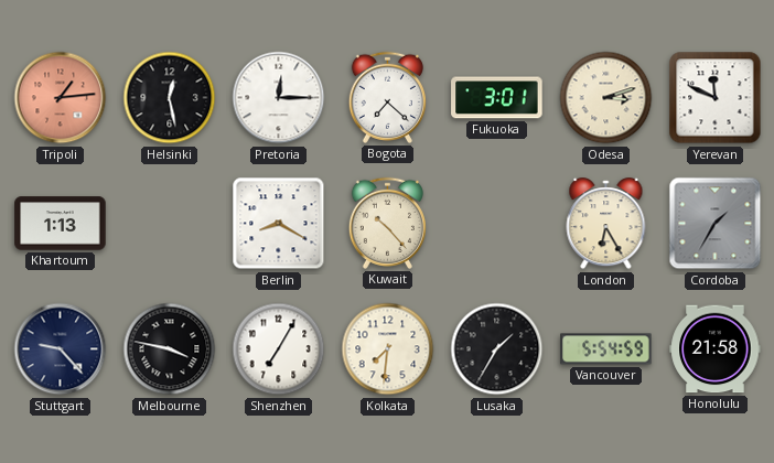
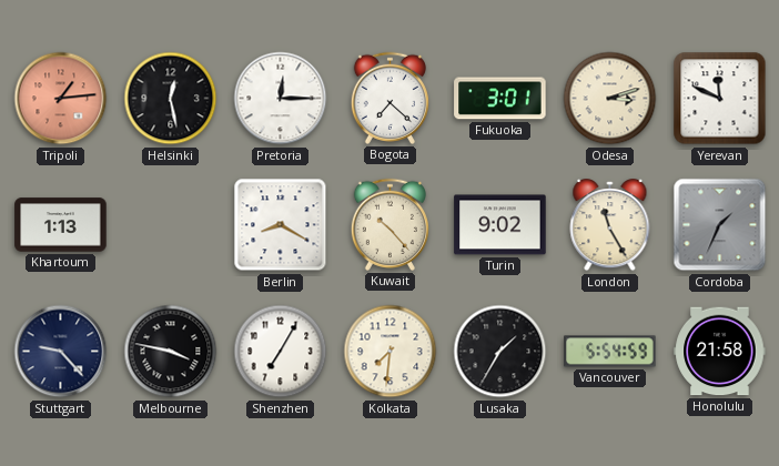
Turin: none -> 9:02 (500, 225)
London: 6:25 -> 11:25 (610, 225)
Cordoba: 1:35 -> 1:34 (720, 225)
